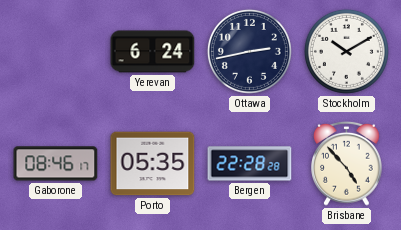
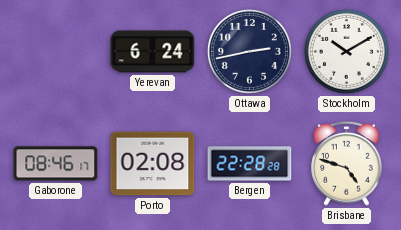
Porto: 05:35 -> 02:08 (153, 164)
Brisbane: 4:53 -> 4:48 (347, 163)
